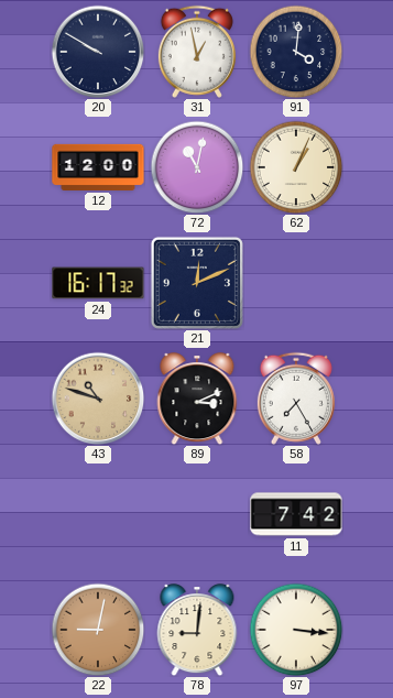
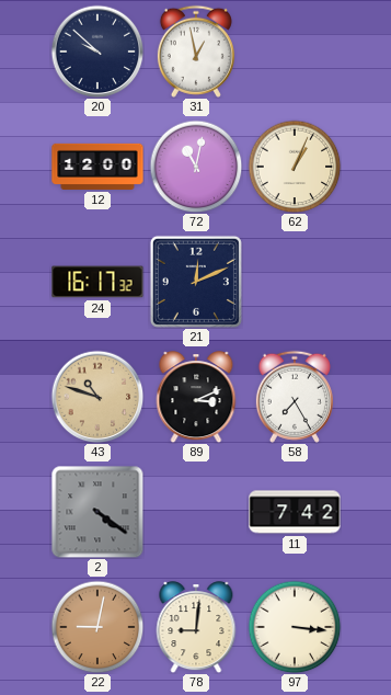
20: 9:50 -> 9:52 (97, 52)
91: 4:01 -> none (296, 52)
2: none -> 4:21 (97, 512)
